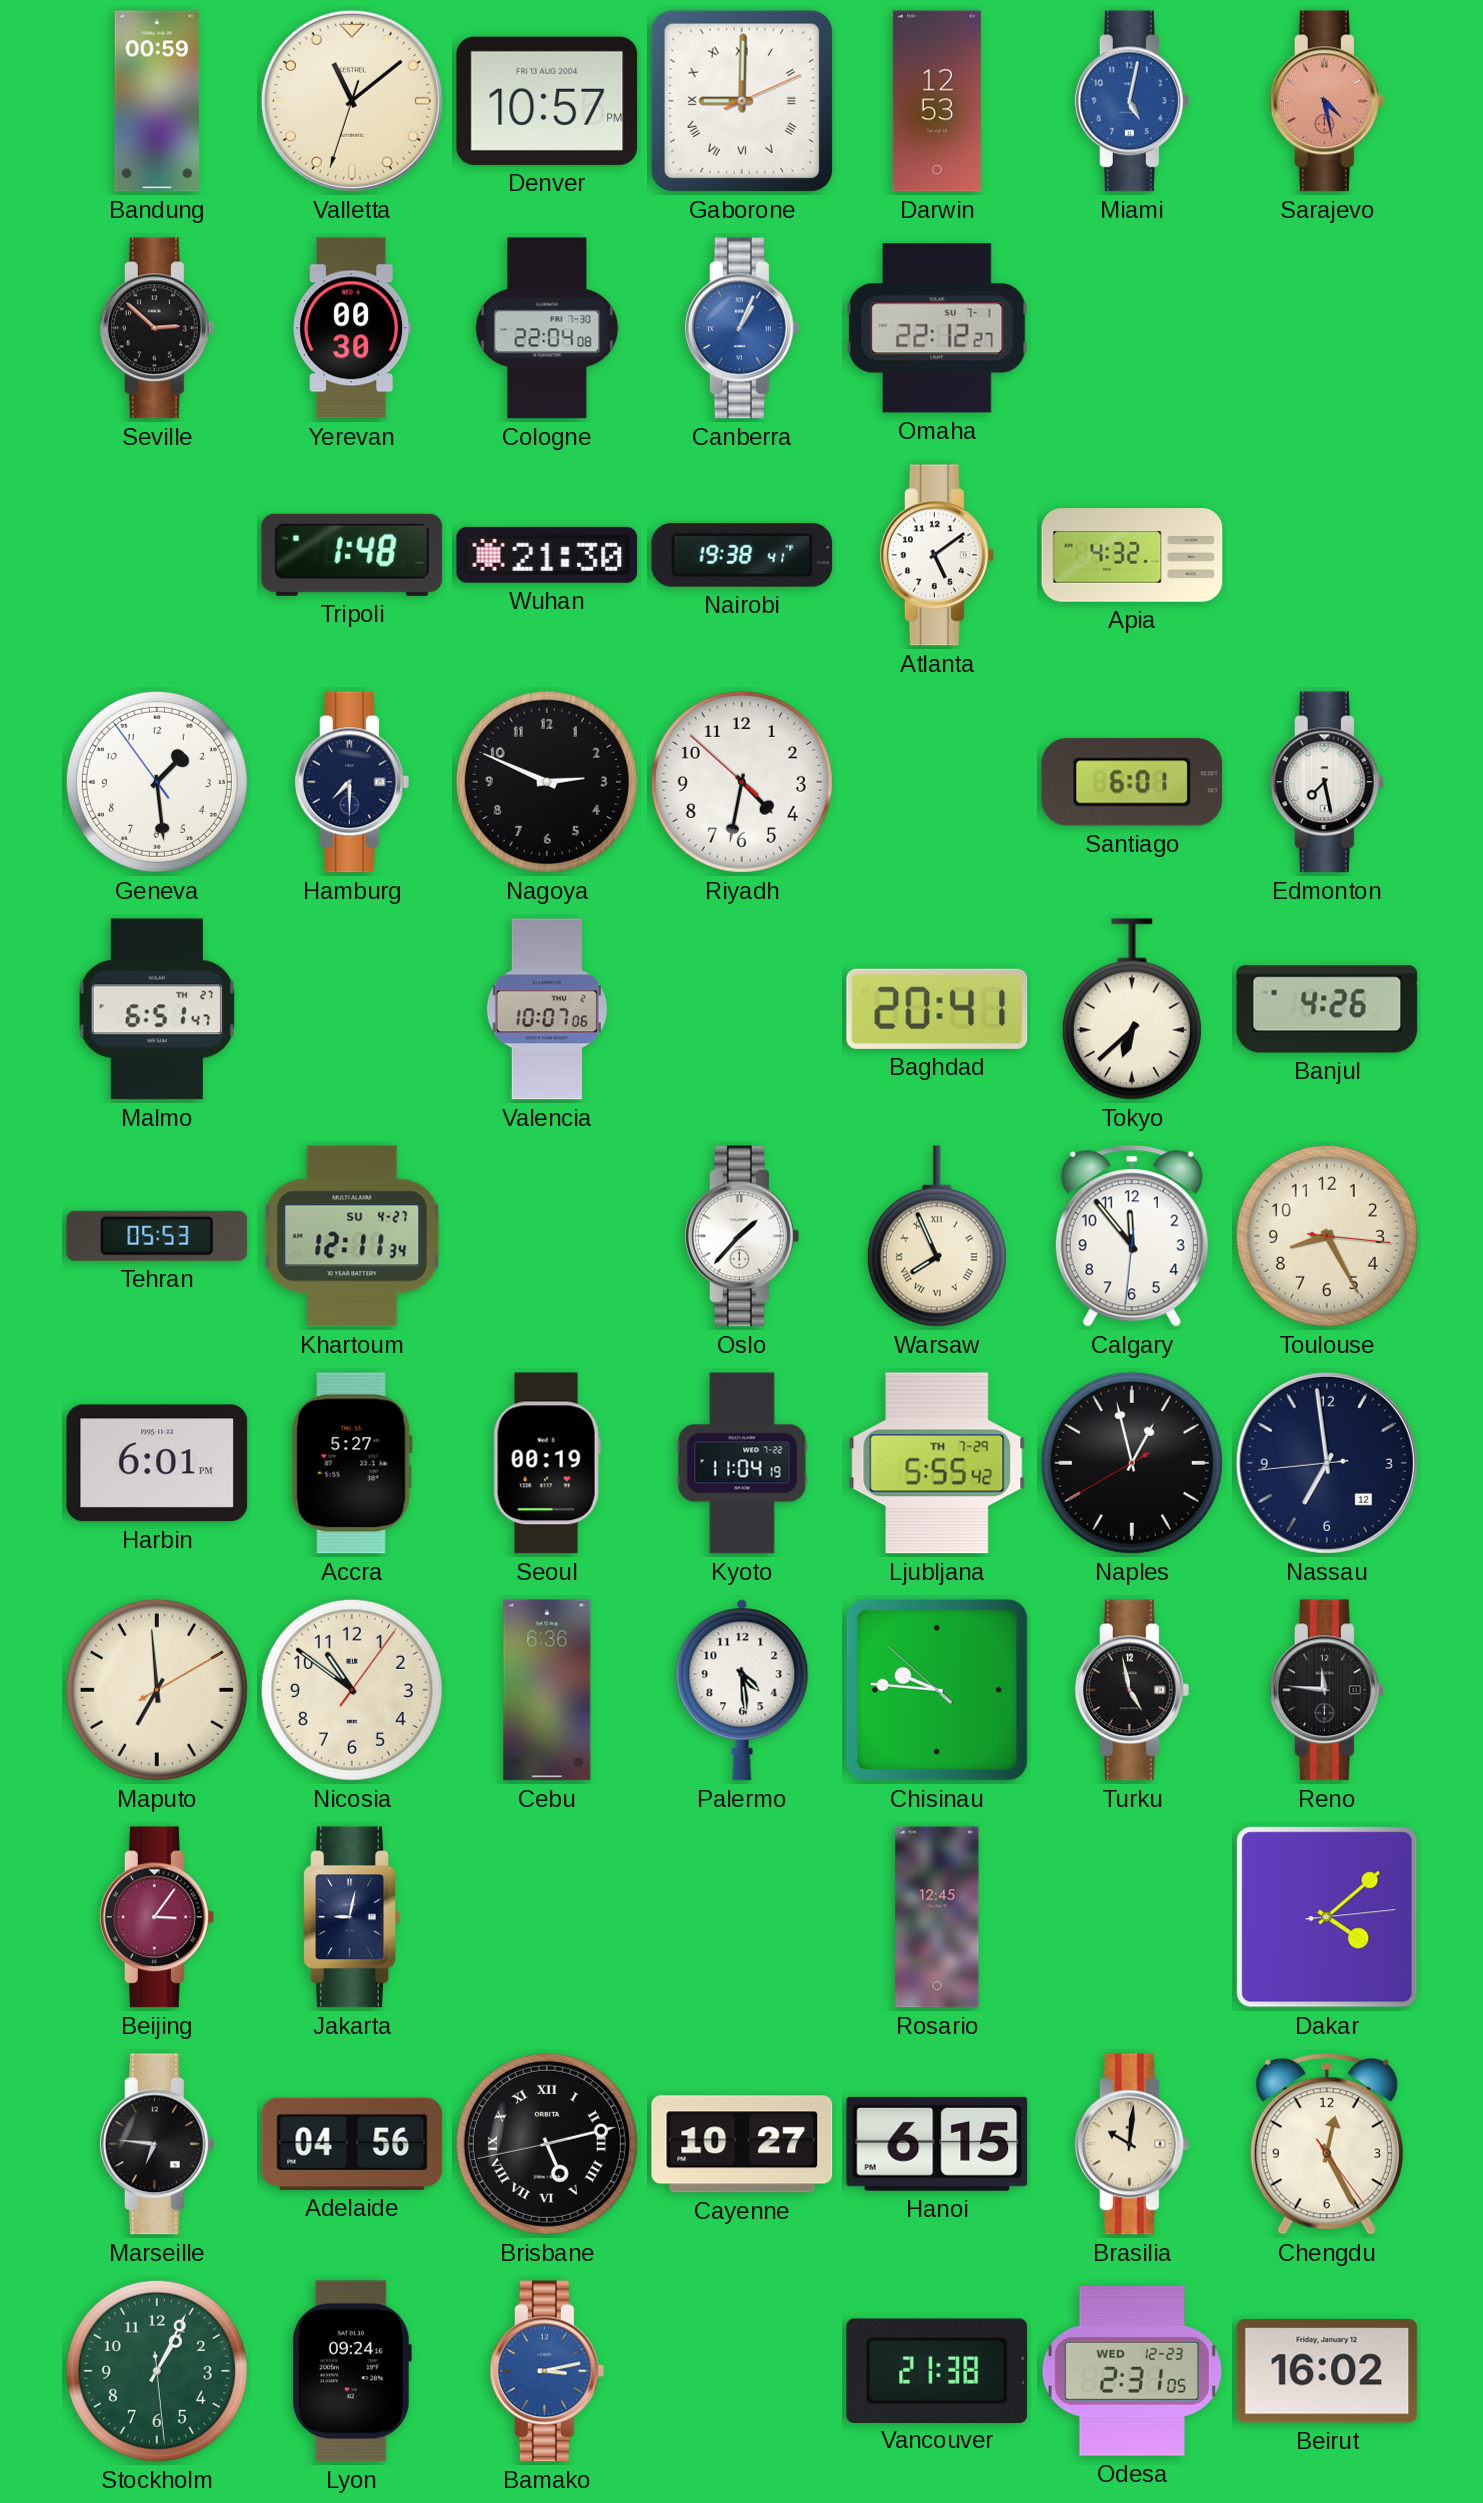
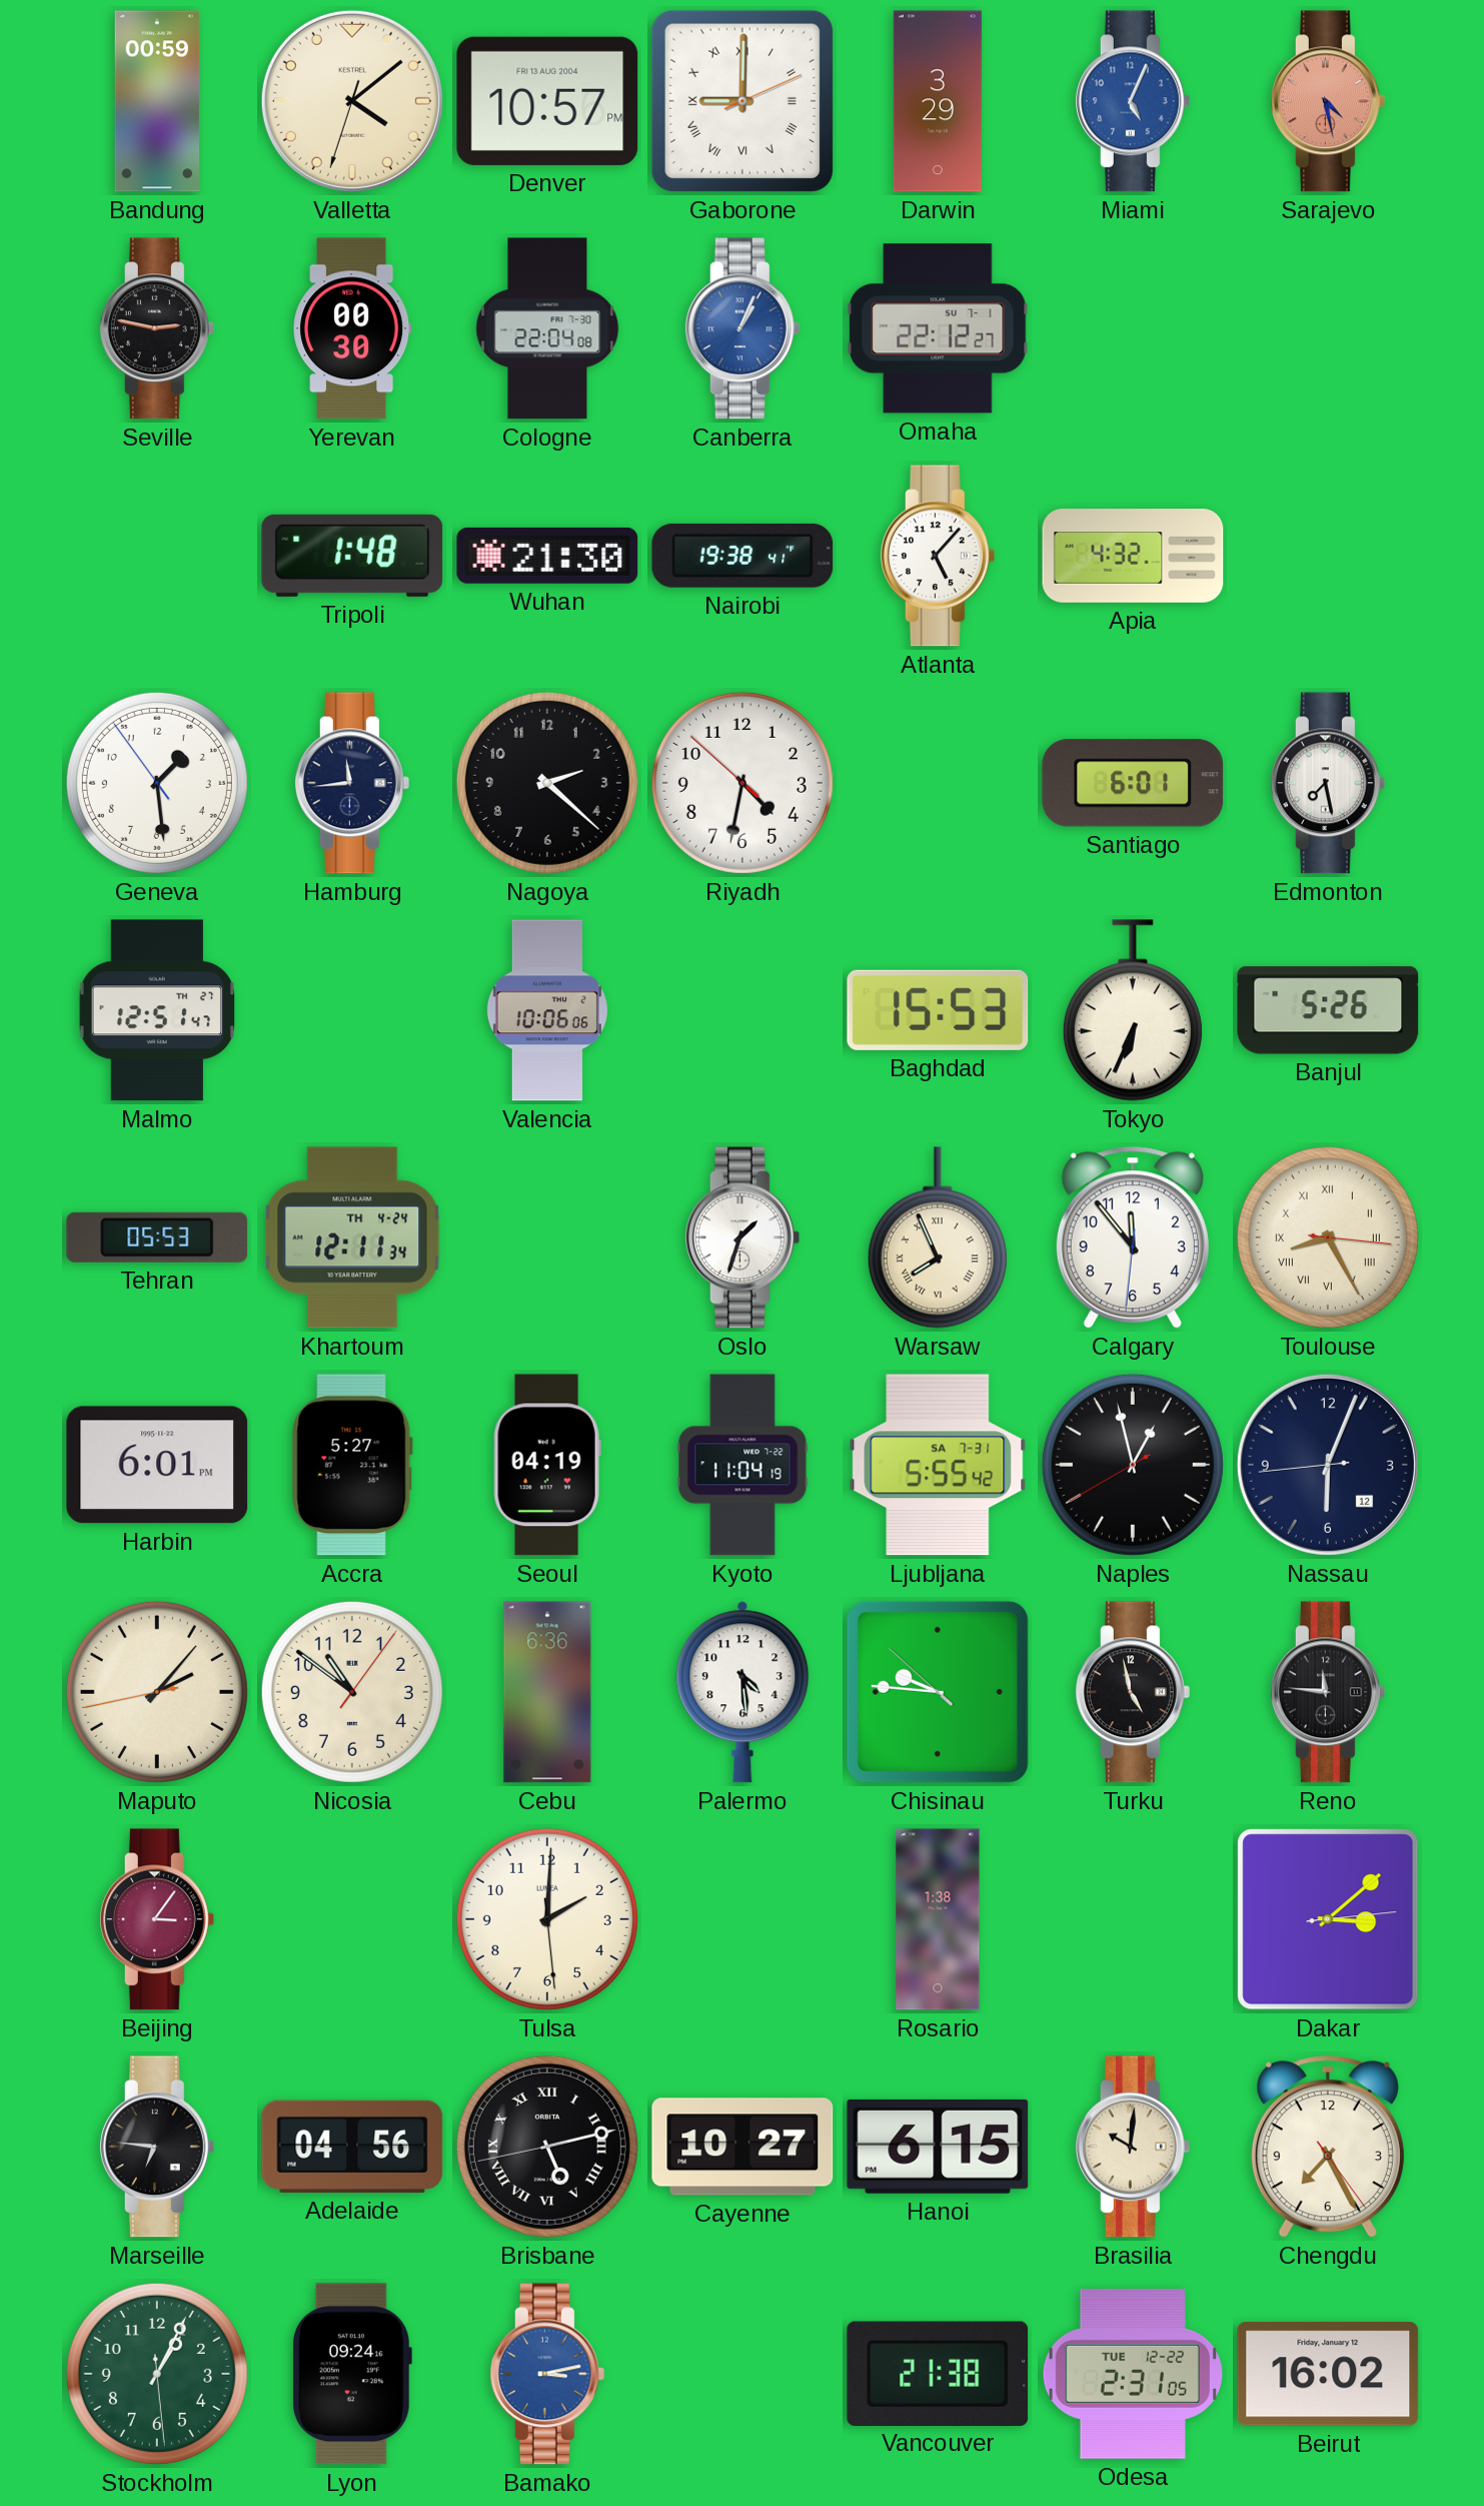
Valletta: 11:08 -> 4:08 (352, 101)
Darwin: 12:53 -> 3:29 (938, 101)
Miami: 5:02 -> 5:04 (1133, 101)
Seville: 2:52 -> 2:47 (157, 328)
Atlanta: 5:09 -> 5:07 (938, 556)
Hamburg: 7:30 -> 11:44 (352, 783)
Nagoya: 2:49 -> 2:22 (547, 783)
Malmo: 6:51 -> 12:51 (157, 1010)
Valencia: 10:07 -> 10:06 (547, 1010)
Baghdad: 20:41 -> 15:53 (938, 1010)
Tokyo: 6:38 -> 6:34 (1133, 1010)
Banjul: 4:26 -> 5:26 (1328, 1010)
Khartoum date: SU 4-27 -> TH 4-24 (352, 1237)
Oslo: 1:37 -> 1:33 (743, 1237)
Toulouse numerals: Arabic -> Roman (1328, 1237)
Seoul: 00:19 -> 04:19 (547, 1465)
Ljubljana date: TH 7-29 -> SA 7-31 (938, 1465)
Nassau: 6:58 -> 6:03 (1328, 1465)
Maputo: 6:59 -> 2:06 (157, 1692)
Jakarta: 9:02 -> none (352, 1917)
Tulsa: none -> 2:00 (547, 1919)
Rosario: 12:45 -> 1:38 (938, 1919)
Dakar: 4:08 -> 3:08 (1328, 1919)
Chengdu: 12:25 -> 7:25 (1328, 2147)
Odesa date: WED 12-23 -> TUE 12-22 (1133, 2375)
